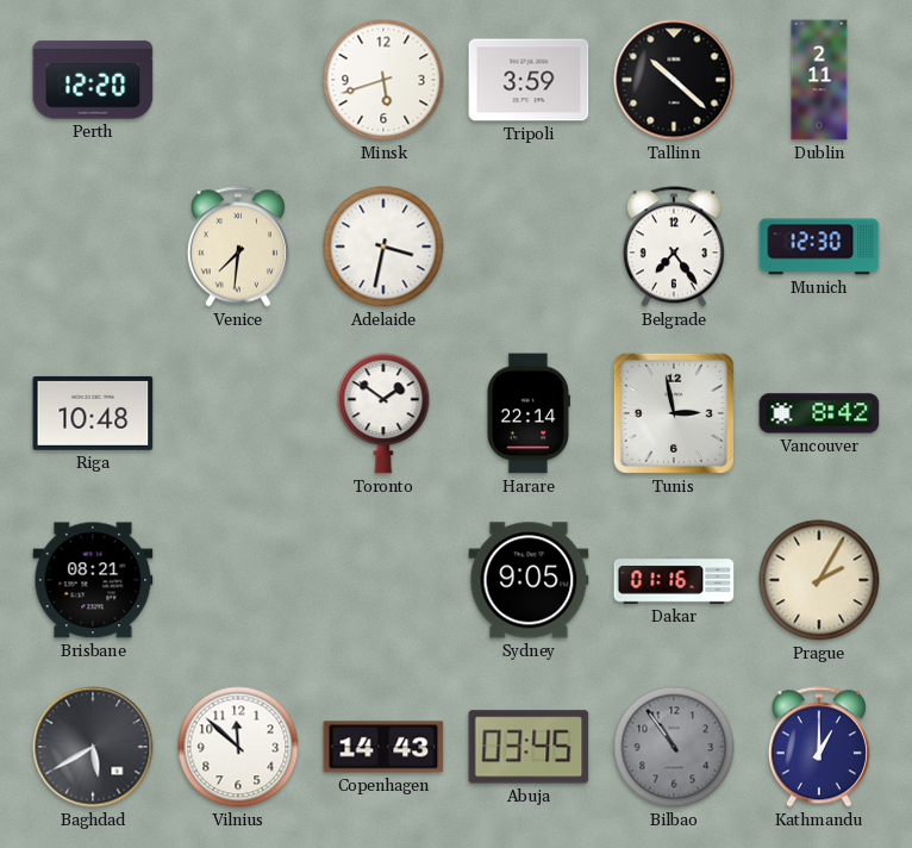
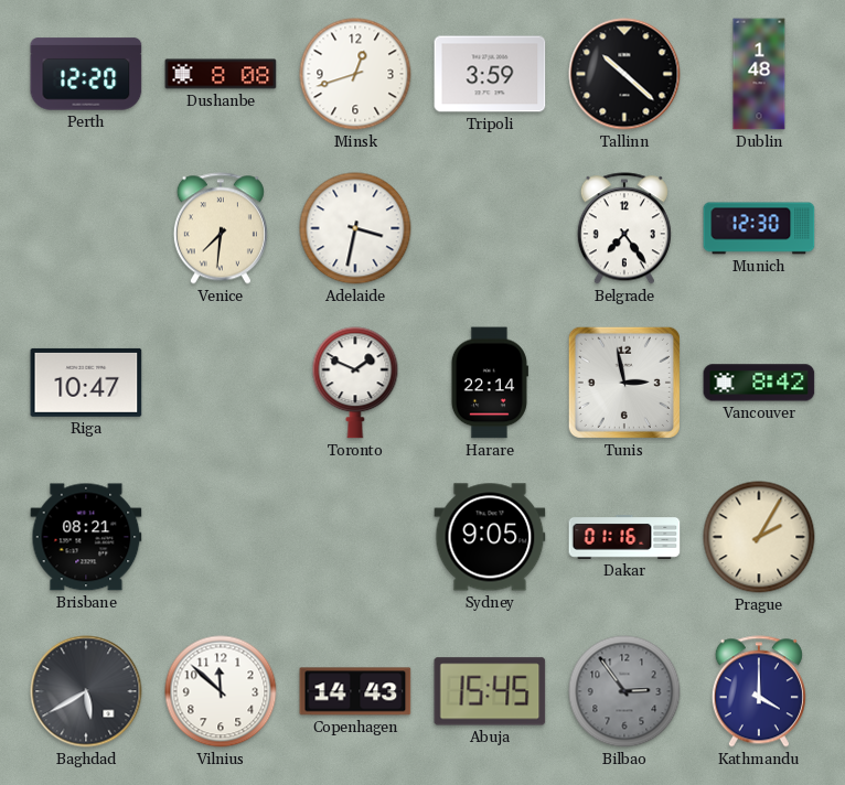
Dushanbe: none -> 8:08 (221, 74)
Minsk: 5:42 -> 12:42 (355, 74)
Dublin: 2:11 -> 1:48 (759, 74)
Riga: 10:48 -> 10:47 (86, 383)
Toronto: 1:51 -> 1:49 (355, 383)
Abuja: 03:45 -> 15:45 (490, 691)
Bilbao: 10:54 -> 2:54 (624, 691)
Kathmandu: 1:00 -> 4:00 (759, 691)
